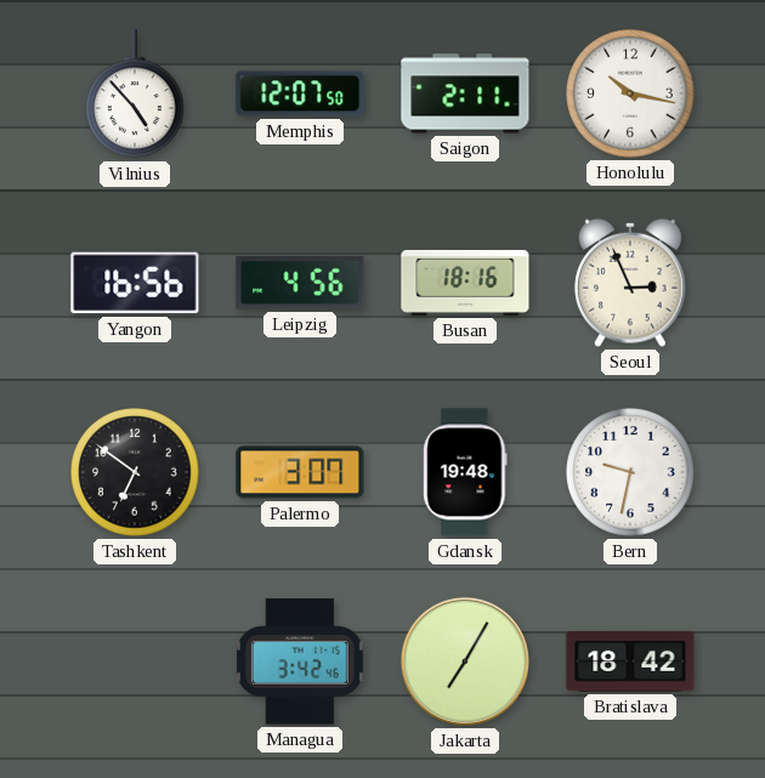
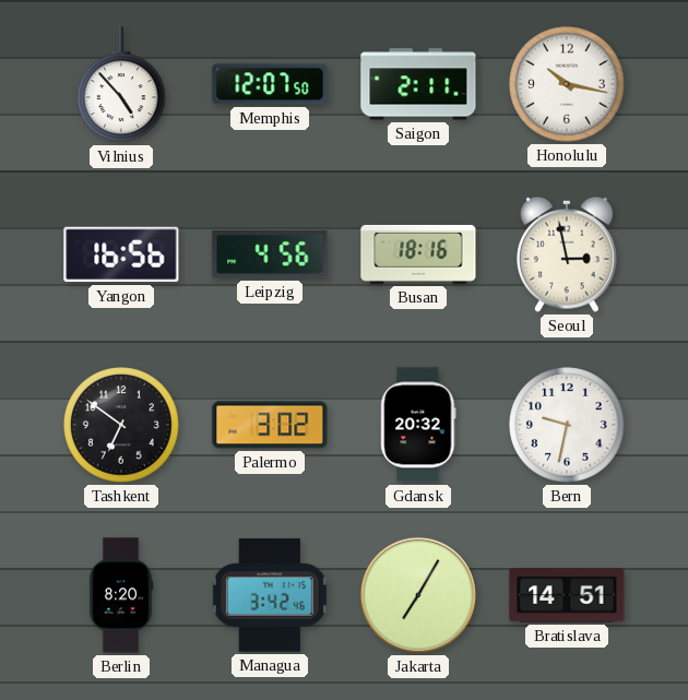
Seoul: 2:56 -> 2:58 (567, 254)
Palermo: 3:07 -> 3:02 (270, 425)
Gdansk: 19:48 -> 20:32 (418, 425)
Berlin: none -> 8:20 (121, 595)
Bratislava: 18:42 -> 14:51 (567, 595)
